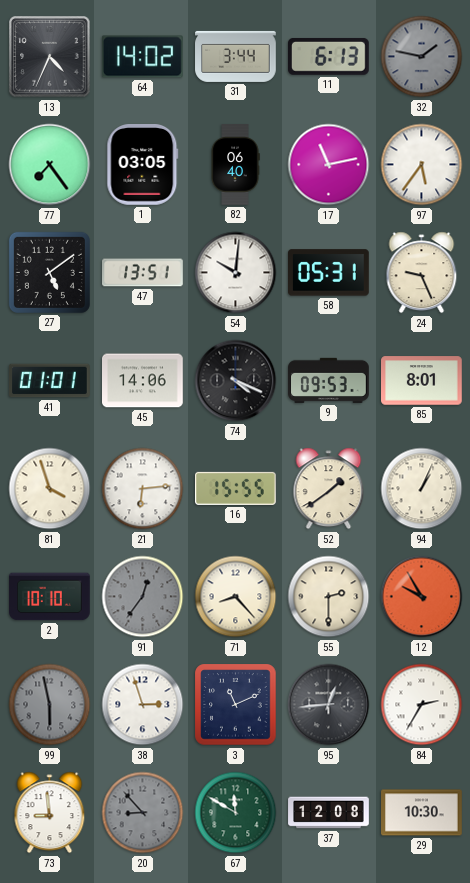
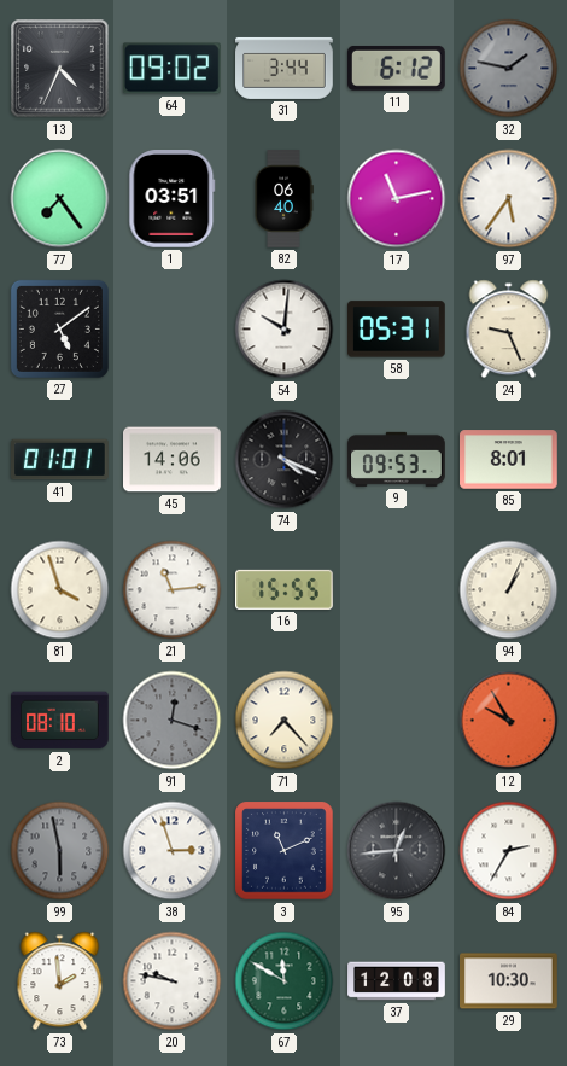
64: 14:02 -> 09:02 (171, 69)
11: 6:13 -> 6:12 (397, 68)
1: 03:05 -> 03:51 (173, 199)
47: 13:51 -> none (143, 273)
21: 6:14 -> 11:14 (173, 590)
52: 1:39 -> none (329, 489)
2: 10:10 -> 08:10 (60, 721)
91: 12:36 -> 12:18 (173, 721)
71: 8:23 -> 7:23 (285, 721)
55: 2:30 -> none (329, 597)
73: 8:59 -> 1:59 (60, 981)
20: 8:53 -> 9:47 (173, 981)
20 dial: grey -> white (173, 981)
